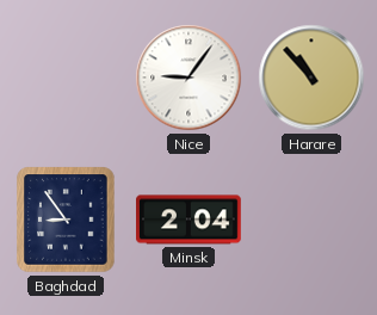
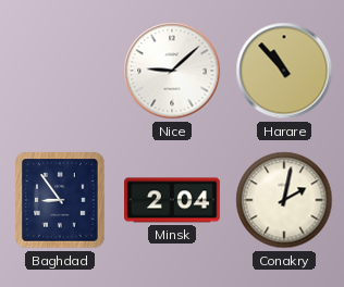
Nice: 9:06 -> 9:08 (172, 71)
Conakry: none -> 2:02 (284, 200)
